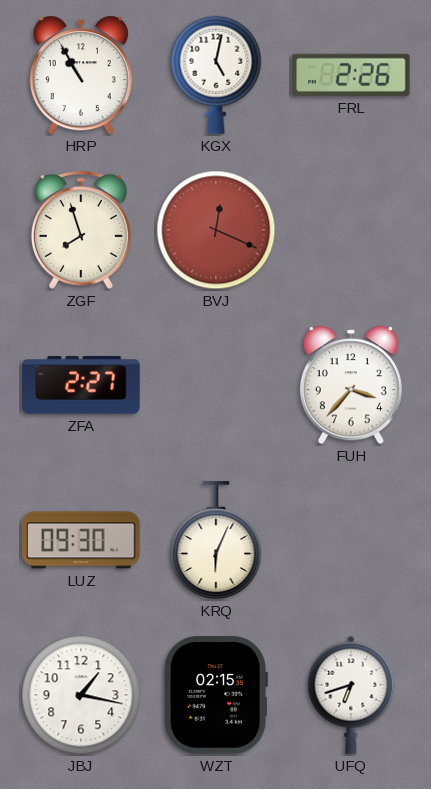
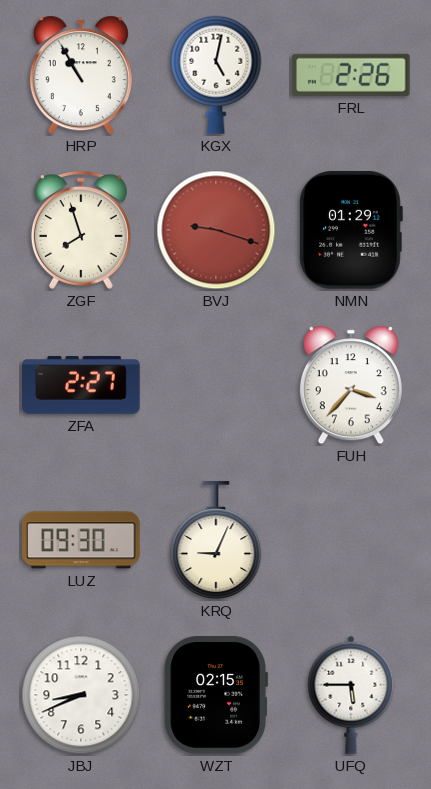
BVJ: 12:19 -> 9:18 (216, 230)
NMN: none -> 01:29 (351, 231)
KRQ: 6:04 -> 9:04 (216, 541)
JBJ: 1:17 -> 8:41 (81, 695)
UFQ: 6:42 -> 5:45 (351, 695)
